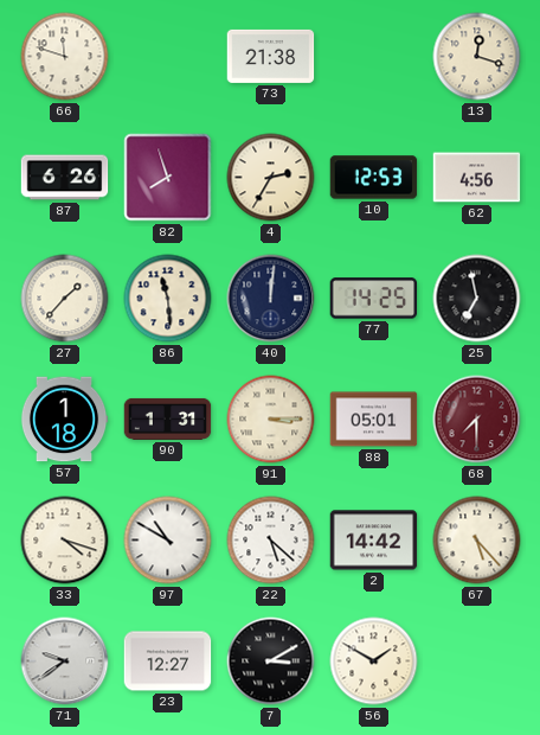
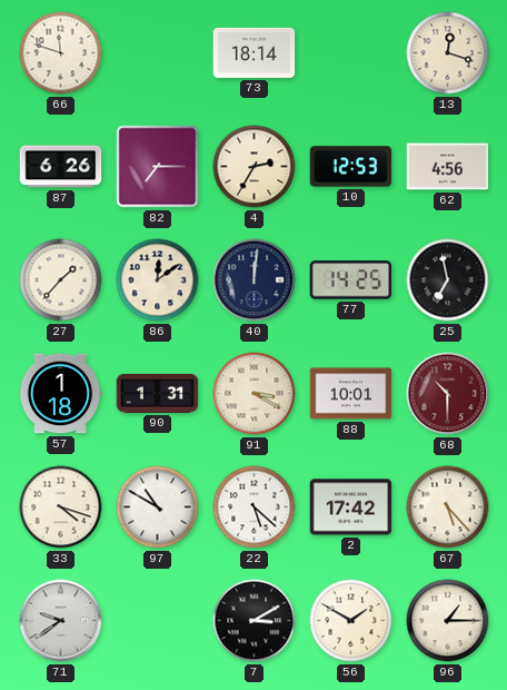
73: 21:38 -> 18:14 (255, 52)
82: 7:57 -> 7:15 (158, 167)
86: 11:29 -> 12:09 (158, 280)
91: 3:15 -> 3:20 (255, 394)
88: 05:01 -> 10:01 (351, 394)
68: 7:30 -> 10:30 (448, 394)
2: 14:42 -> 17:42 (351, 507)
23: 12:27 -> none (168, 661)
96: none -> 1:15 (448, 621)
